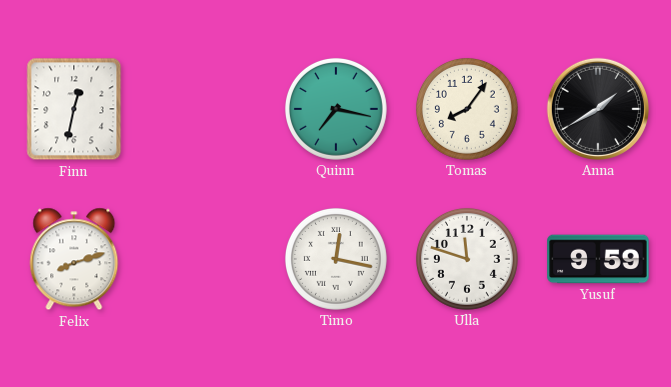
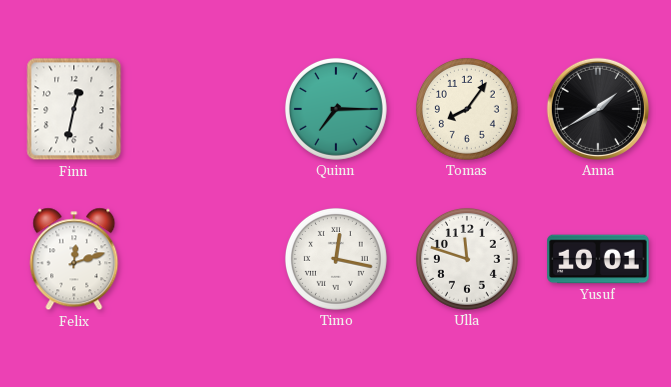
Quinn: 7:17 -> 7:15 (336, 109)
Felix: 8:12 -> 12:12 (74, 259)
Yusuf: 9:59 -> 10:01 (598, 259)
